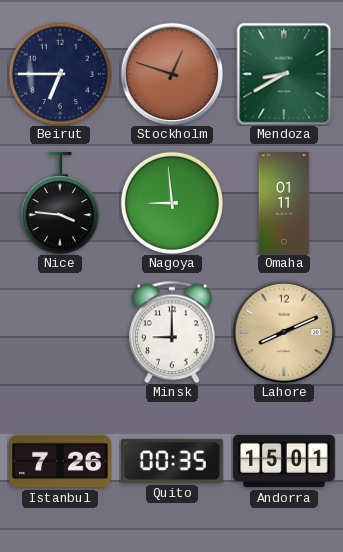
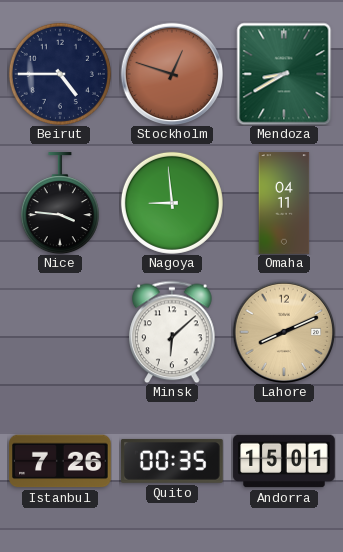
Beirut: 6:45 -> 4:45 (60, 74)
Omaha: 01:11 -> 04:11 (284, 203)
Minsk: 9:00 -> 6:08 (172, 332)
